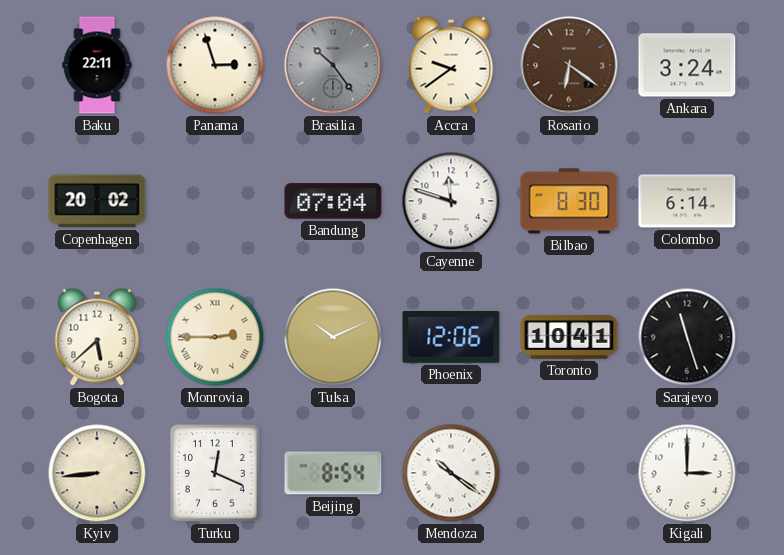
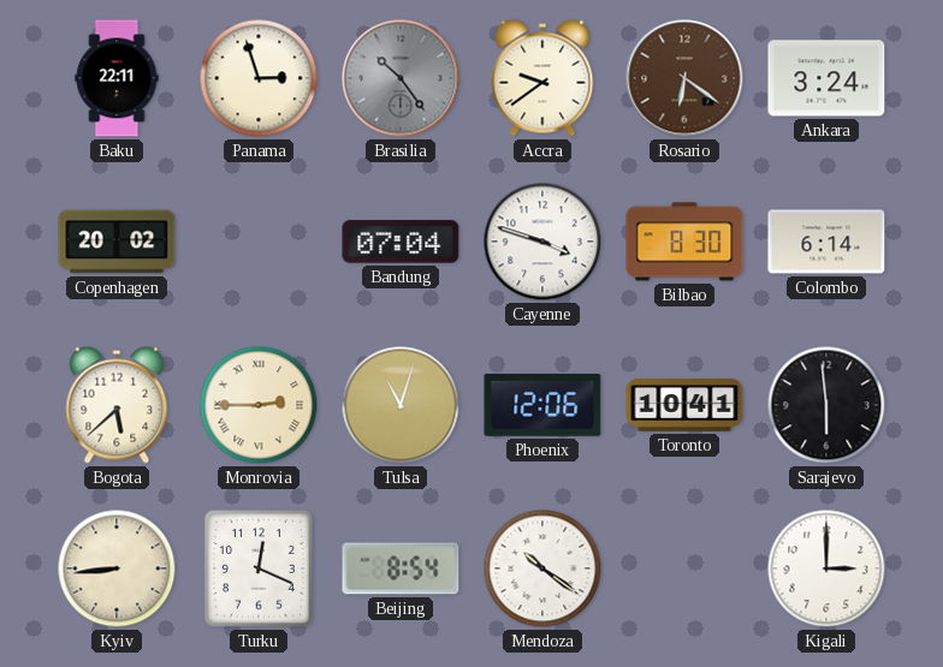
Cayenne: 11:48 -> 3:48 (542, 242)
Tulsa: 10:11 -> 11:03 (401, 405)
Sarajevo: 11:27 -> 5:59 (826, 405)
